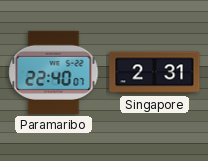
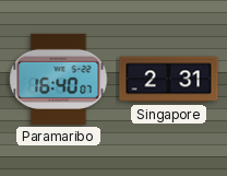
Paramaribo: 22:40 -> 16:40 (59, 79)
